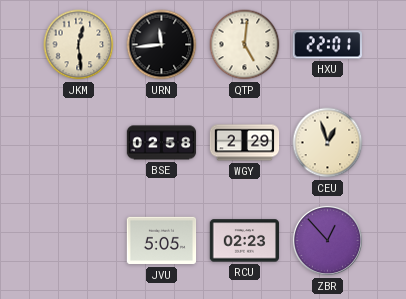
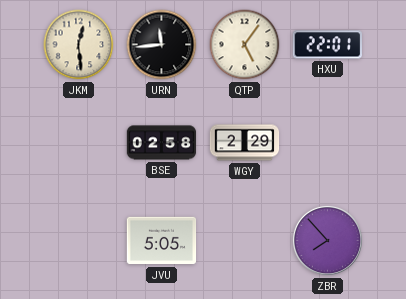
QTP: 5:01 -> 5:06 (245, 45)
CEU: 12:57 -> none (328, 143)
RCU: 02:23 -> none (245, 241)
ZBR: 12:53 -> 7:53 (327, 240)
